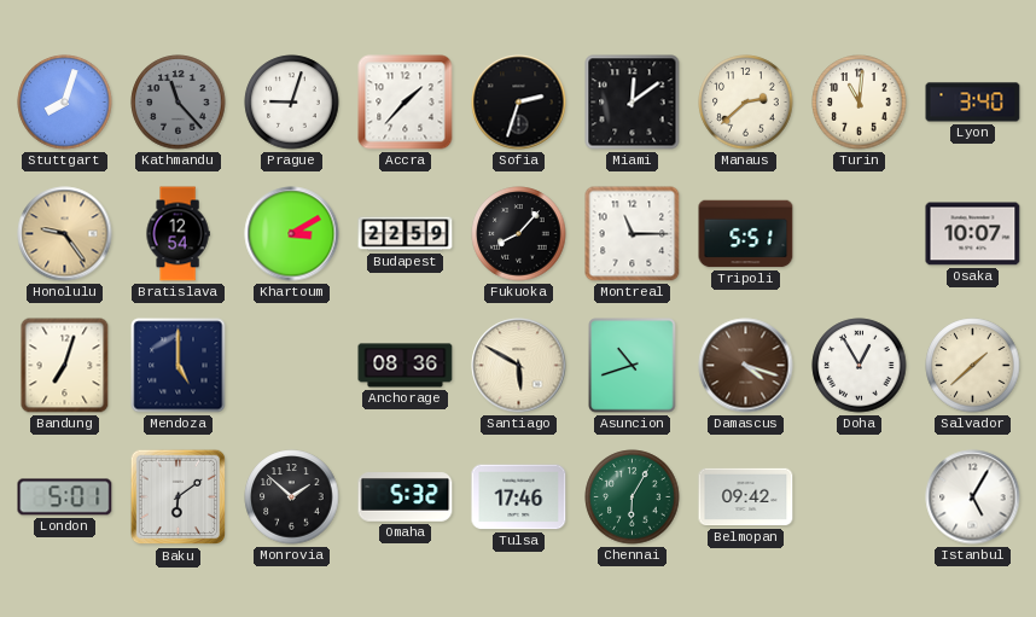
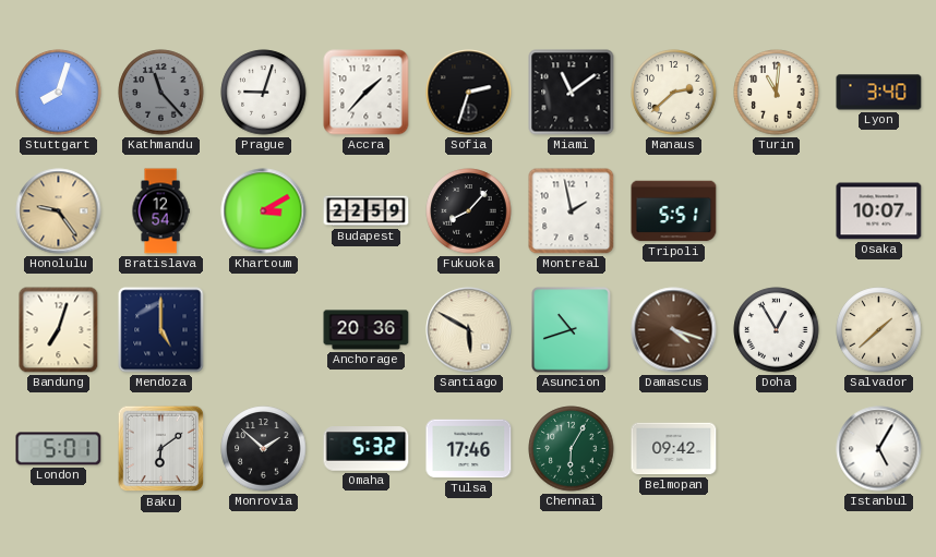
Miami: 12:09 -> 11:09 (572, 93)
Montreal: 11:15 -> 1:58 (572, 211)
Anchorage: 08:36 -> 20:36 (367, 330)
